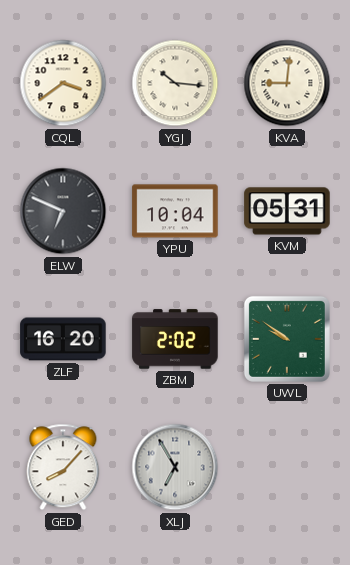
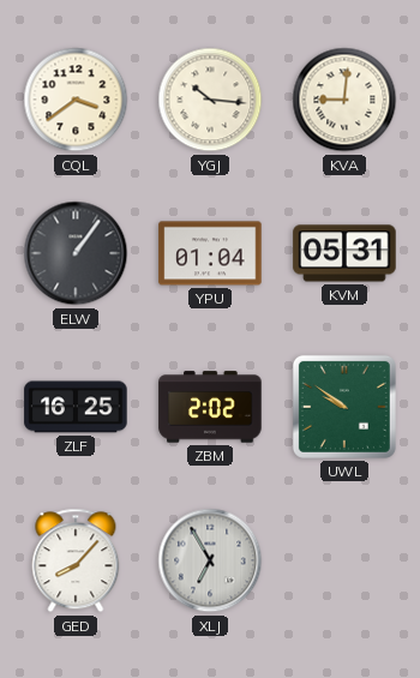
ELW: 6:49 -> 1:06 (76, 253)
YPU: 10:04 -> 01:04 (210, 253)
ZLF: 16:20 -> 16:25 (76, 407)
